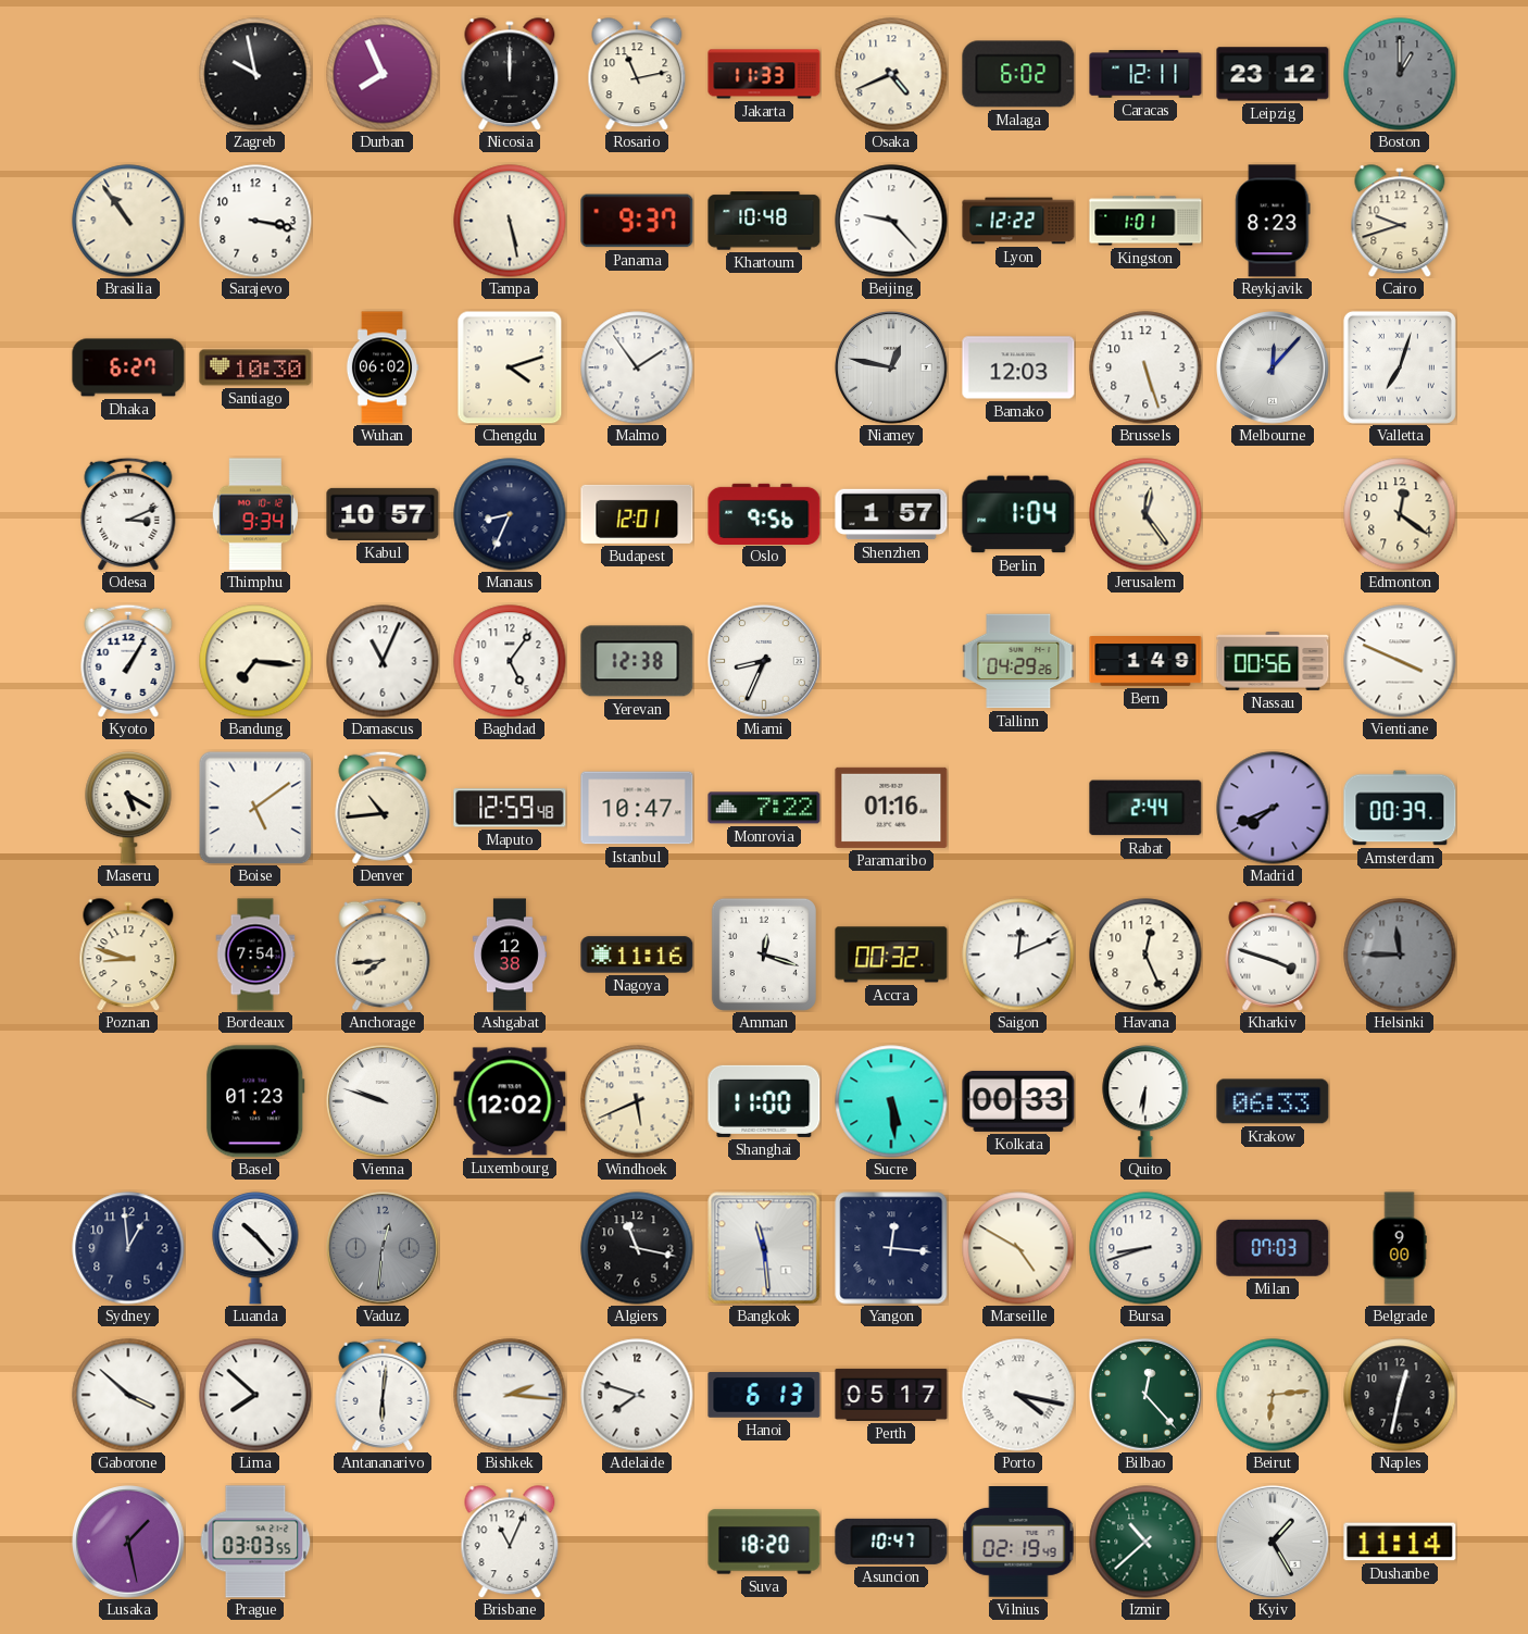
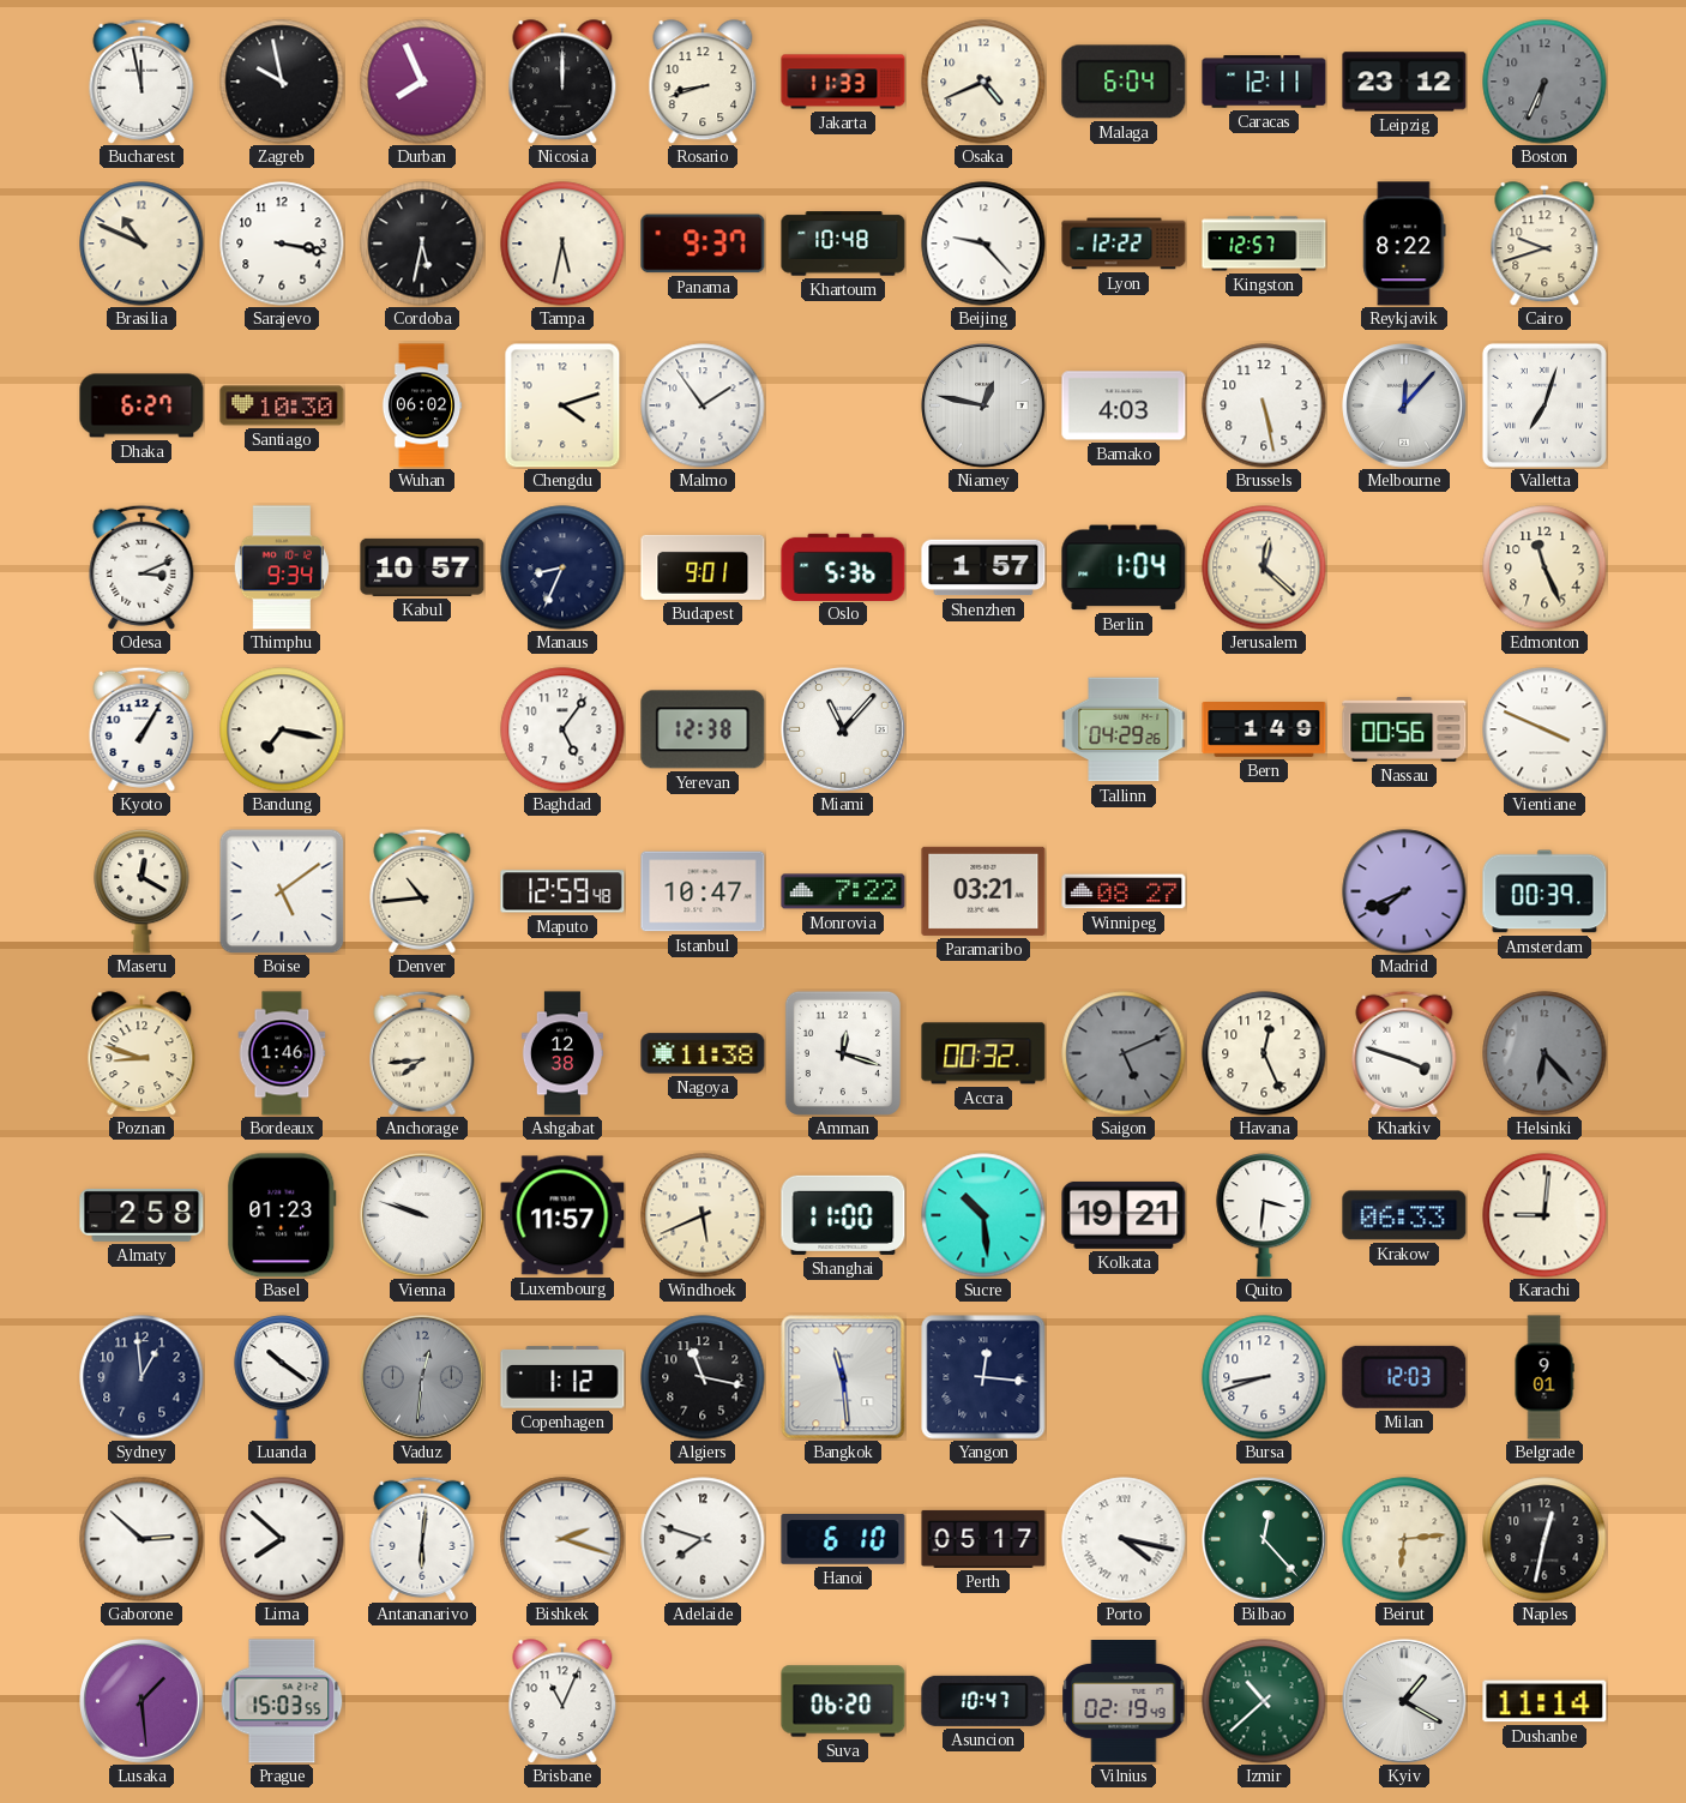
Bucharest: none -> 11:58 (141, 82)
Rosario: 11:13 -> 8:42 (703, 82)
Malaga: 6:02 -> 6:04 (1124, 82)
Boston: 1:00 -> 6:34 (1545, 82)
Brasilia: 10:54 -> 10:49 (141, 244)
Cordoba: none -> 5:32 (422, 244)
Tampa: 5:28 -> 5:32 (562, 244)
Kingston: 1:01 -> 12:57 (1264, 244)
Reykjavik: 8:23 -> 8:22 (1404, 244)
Bamako: 12:03 -> 4:03 (1124, 405)
Brussels: 5:27 -> 5:28 (1264, 405)
Budapest: 12:01 -> 9:01 (703, 567)
Oslo: 9:56 -> 5:36 (843, 566)
Jerusalem: 12:24 -> 12:22 (1264, 567)
Edmonton: 12:21 -> 11:26 (1545, 567)
Bandung: 7:16 -> 7:17 (282, 729)
Damascus: 11:04 -> none (383, 661)
Miami: 8:34 -> 11:07 (843, 729)
Maseru: 5:20 -> 12:20 (141, 891)
Paramaribo: 01:16 -> 03:21 (983, 891)
Winnipeg: none -> 08:27 (1124, 891)
Rabat: 2:44 -> none (1145, 808)
Bordeaux: 7:54 -> 1:46 (282, 1053)
Nagoya: 11:16 -> 11:38 (703, 1053)
Saigon: 12:11 -> 5:11 (1124, 1053)
Saigon dial: white -> grey (1124, 1053)
Helsinki: 11:45 -> 6:23 (1545, 1053)
Almaty: none -> 2:58 (141, 1215)
Luxembourg: 12:02 -> 11:57 (562, 1215)
Sucre: 5:29 -> 10:29 (983, 1215)
Kolkata: 00:33 -> 19:21 (1124, 1215)
Quito: 6:31 -> 3:31 (1264, 1215)
Karachi: none -> 9:01 (1545, 1215)
Luanda: 10:23 -> 10:21 (282, 1377)
Copenhagen: none -> 1:12 (562, 1377)
Marseille: 4:50 -> none (1018, 1248)
Milan: 07:03 -> 12:03 (1404, 1377)
Belgrade: 9:00 -> 9:01 (1545, 1377)
Gaborone: 3:52 -> 2:52 (141, 1539)
Bishkek: 2:16 -> 2:18 (562, 1539)
Hanoi: 6:13 -> 6:10 (843, 1540)
Lusaka: 1:28 -> 1:29 (141, 1701)
Prague: 03:03 -> 15:03 (282, 1701)
Suva: 18:20 -> 06:20 (843, 1701)
Kyiv: 1:25 -> 1:20 (1404, 1701)
